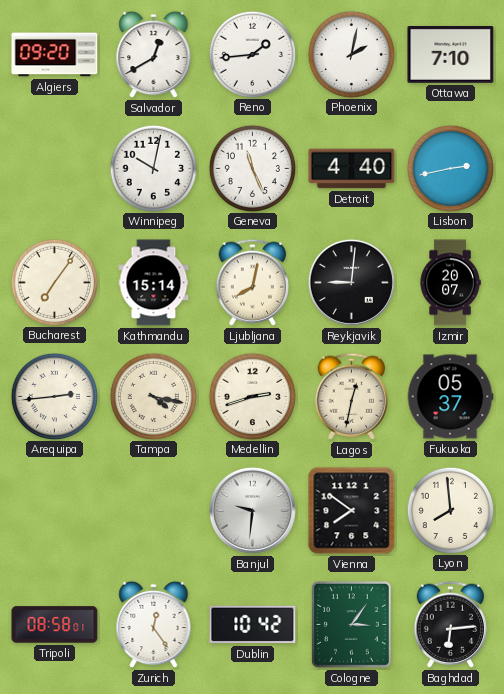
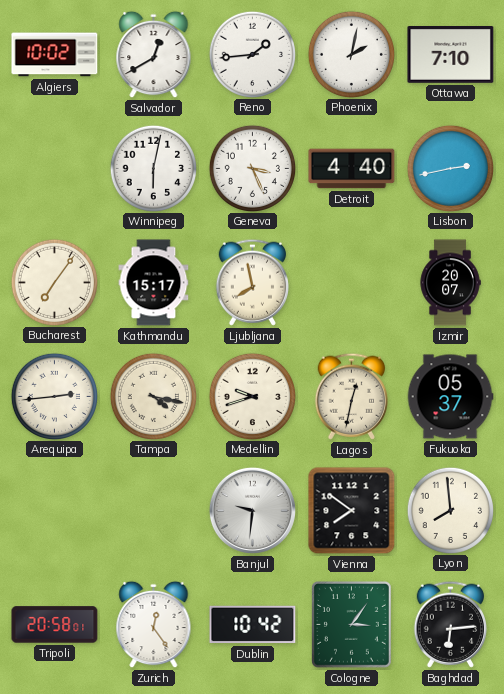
Algiers: 09:20 -> 10:02 (55, 55)
Winnipeg: 10:02 -> 6:02 (153, 168)
Geneva: 11:26 -> 3:26 (252, 168)
Kathmandu: 15:14 -> 15:17 (154, 283)
Ljubljana: 8:02 -> 7:58 (252, 282)
Reykjavik: 9:01 -> none (351, 282)
Medellin: 2:42 -> 9:42 (252, 396)
Tripoli: 08:58 -> 20:58 (55, 625)
